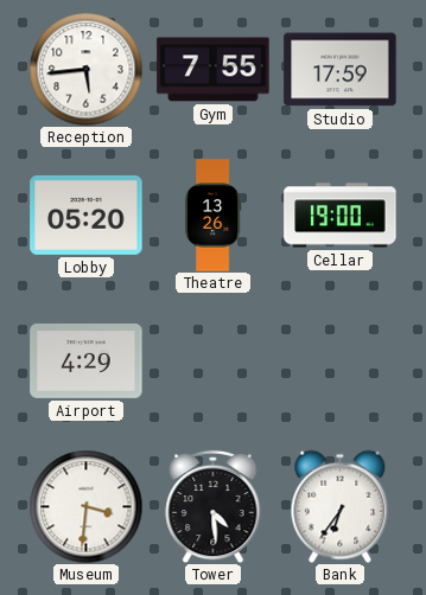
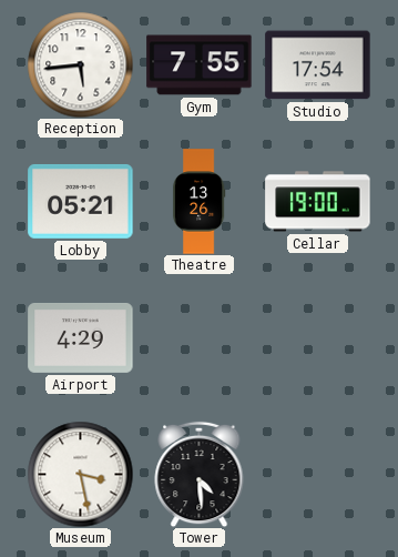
Studio: 17:59 -> 17:54 (318, 65)
Lobby: 05:20 -> 05:21 (81, 201)
Museum: 3:31 -> 3:28 (80, 474)
Bank: 6:36 -> none (341, 506)
